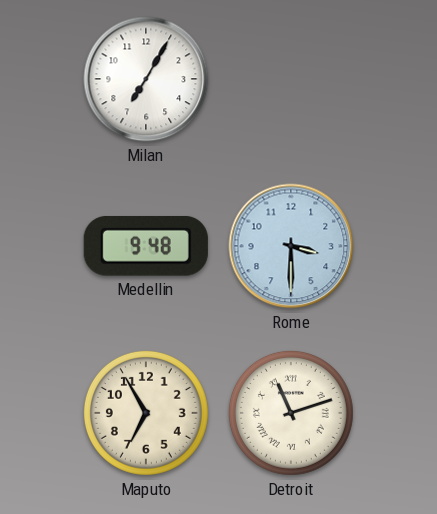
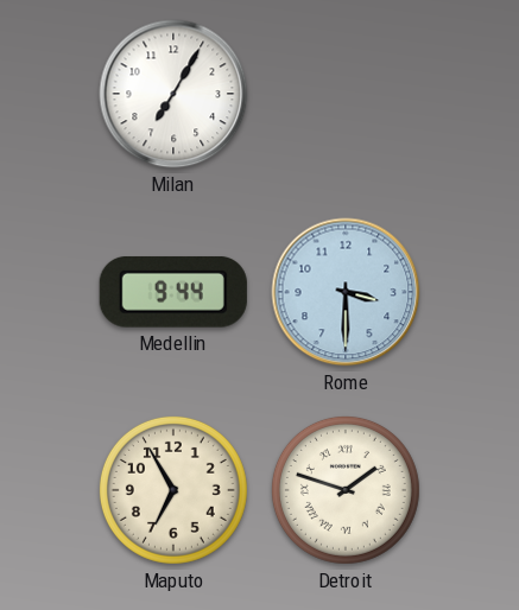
Medellin: 9:48 -> 9:44 (173, 292)
Detroit: 11:12 -> 1:48 (346, 490)
